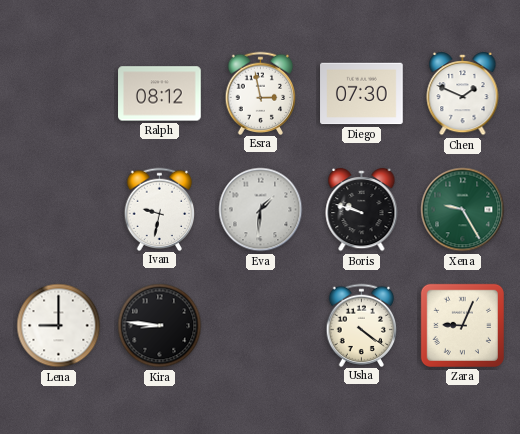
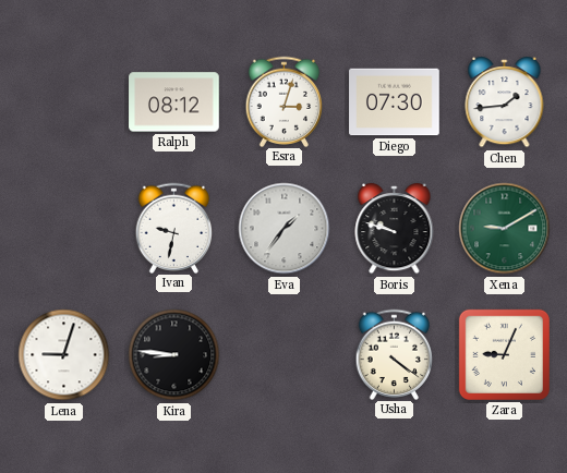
Esra: 2:58 -> 3:03 (285, 101)
Chen: 1:49 -> 1:44 (505, 102)
Eva: 1:31 -> 1:36 (285, 229)
Xena: 9:25 -> 9:10 (505, 229)
Lena: 9:00 -> 9:03 (64, 355)
